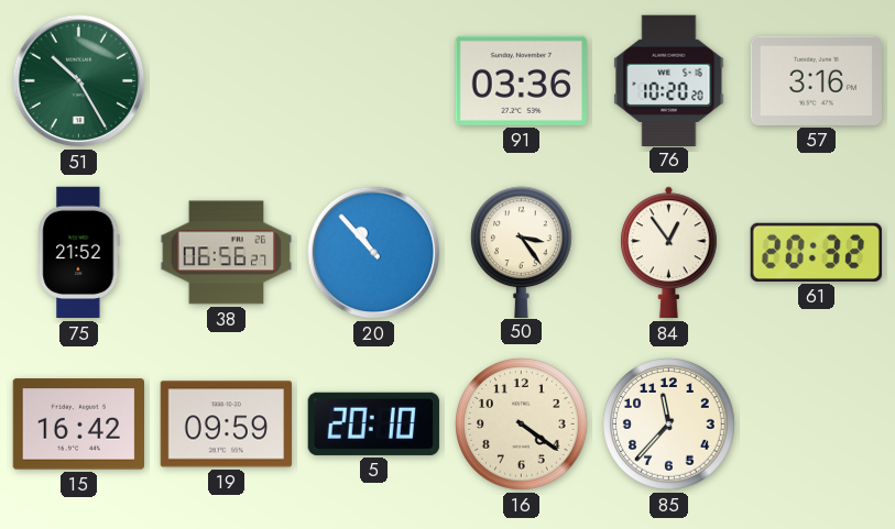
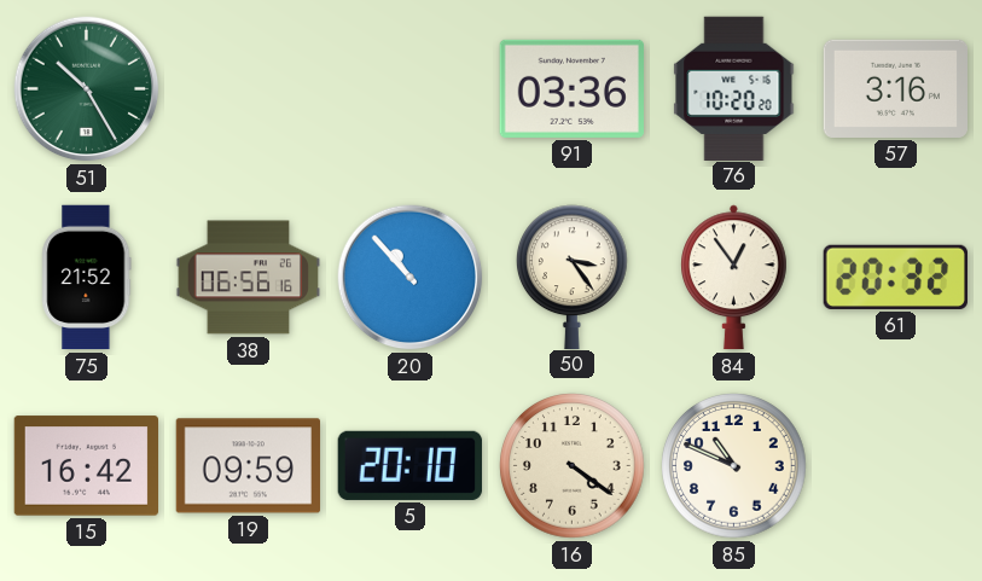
38: 06:56:27 -> 06:56:16 (249, 278)
85: 11:37 -> 10:49 (734, 466)
